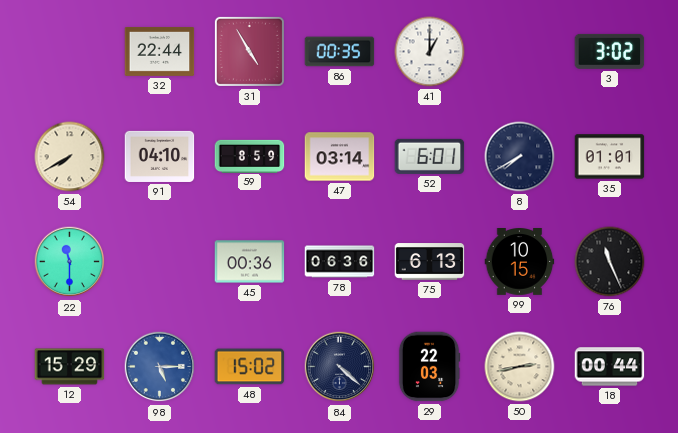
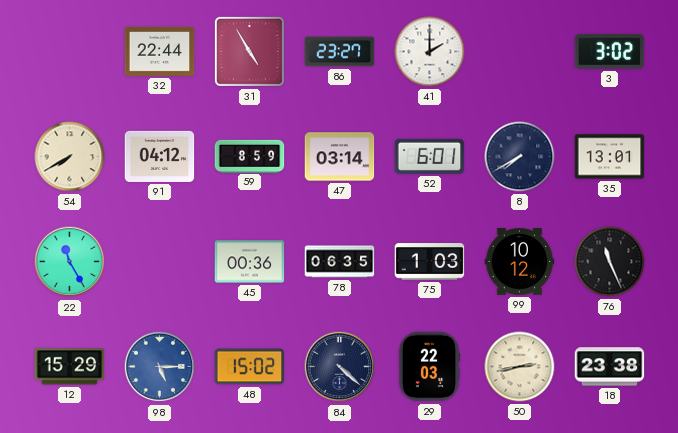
86: 00:35 -> 23:27 (340, 52)
41: 1:00 -> 2:00 (430, 52)
91: 04:10 -> 04:12 (160, 156)
35: 01:01 -> 13:01 (610, 157)
22: 11:30 -> 11:25 (70, 262)
78: 06:36 -> 06:35 (340, 262)
75: 6:13 -> 1:03 (430, 262)
99: 10:15 -> 10:12 (520, 262)
18: 00:44 -> 23:38 (610, 367)
